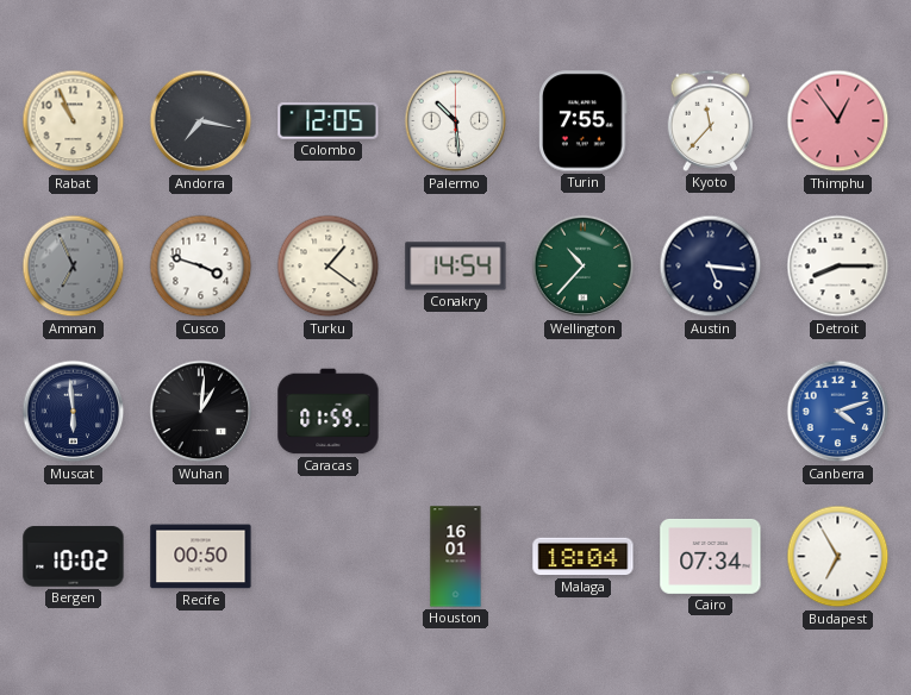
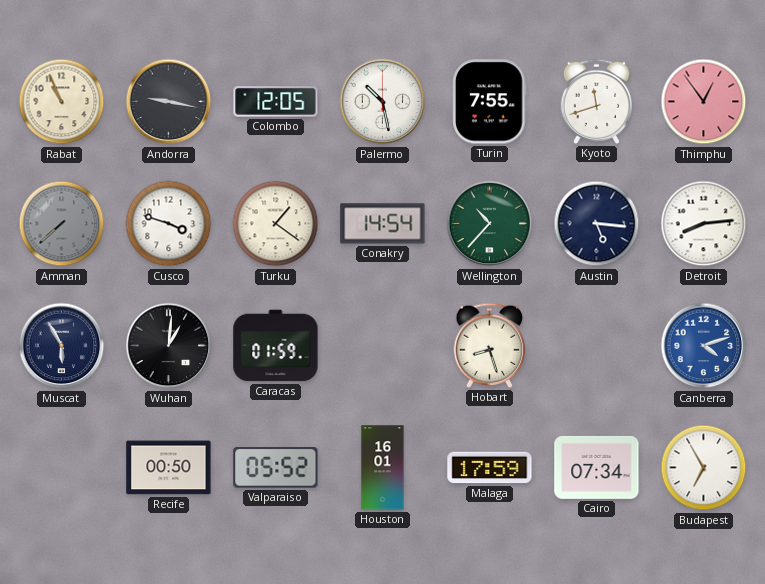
Andorra: 7:17 -> 9:17 (169, 102)
Palermo: 10:29 -> 10:28 (383, 102)
Kyoto: 11:37 -> 11:42 (597, 101)
Amman: 6:56 -> 7:38 (62, 224)
Detroit: 8:15 -> 8:14 (704, 224)
Muscat: 5:59 -> 5:55 (62, 346)
Hobart: none -> 8:27 (490, 345)
Bergen: 10:02 -> none (74, 557)
Valparaiso: none -> 05:52 (276, 468)
Malaga: 18:04 -> 17:59 (490, 468)
